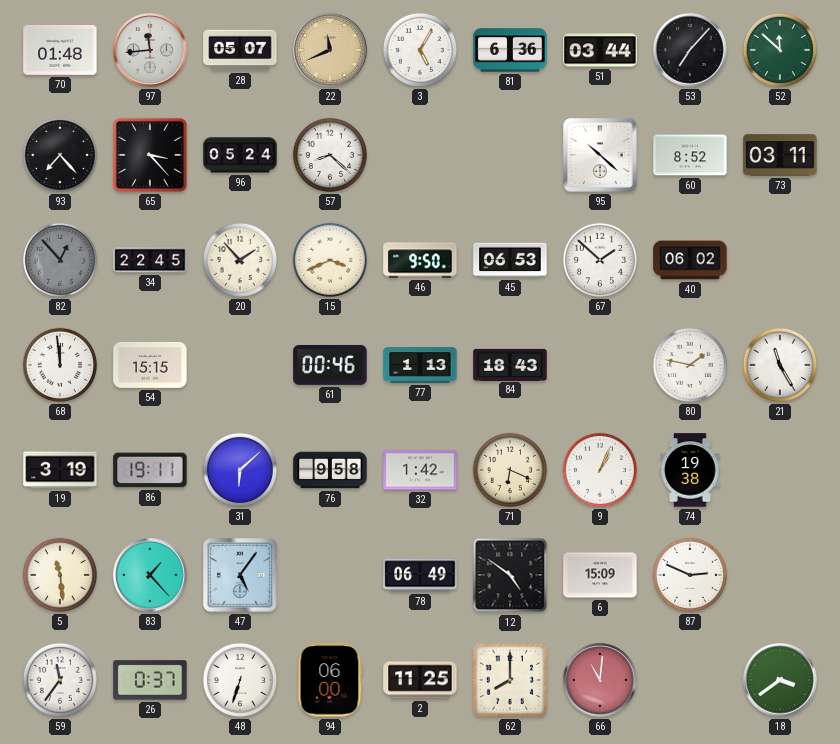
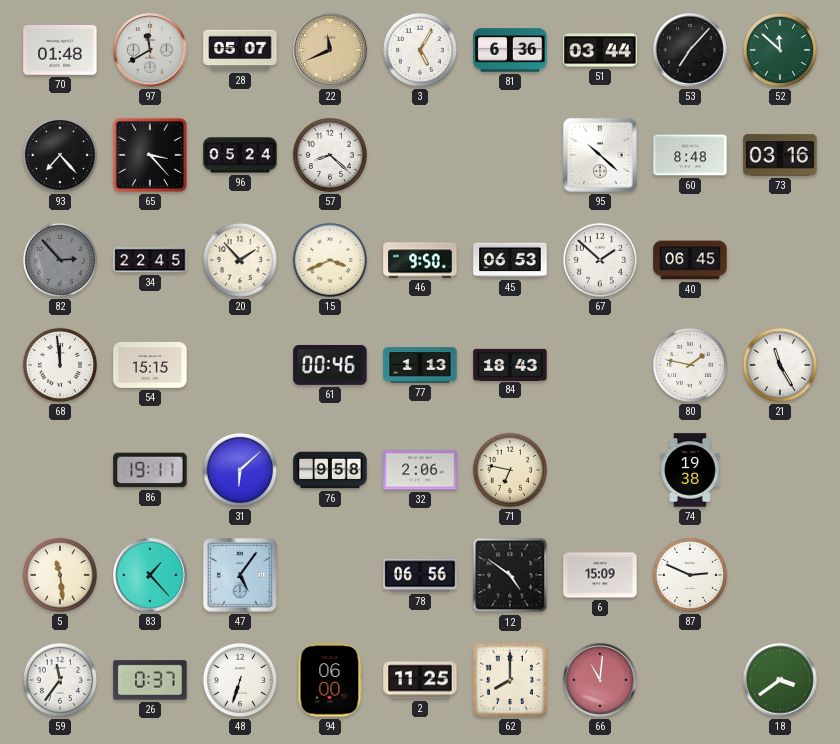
97: 11:44 -> 11:40 (150, 50)
60: 8:52 -> 8:48 (690, 155)
73: 03:11 -> 03:16 (780, 155)
82: 12:53 -> 2:53 (60, 260)
40: 06:02 -> 06:45 (690, 260)
19: 3:19 -> none (60, 470)
32: 1:42 -> 2:06 (420, 470)
71: 6:19 -> 6:47 (510, 470)
9: 1:04 -> none (600, 470)
78: 06:49 -> 06:56 (420, 575)
